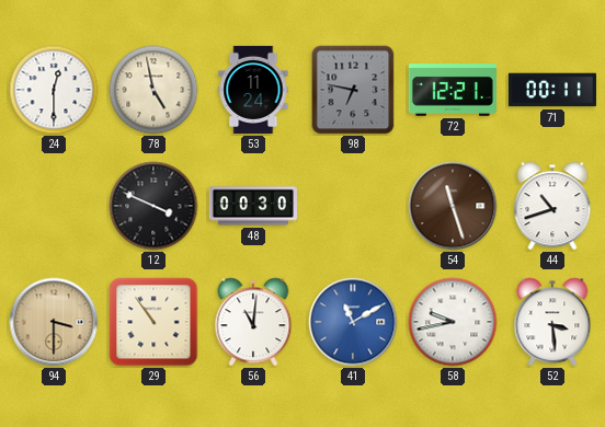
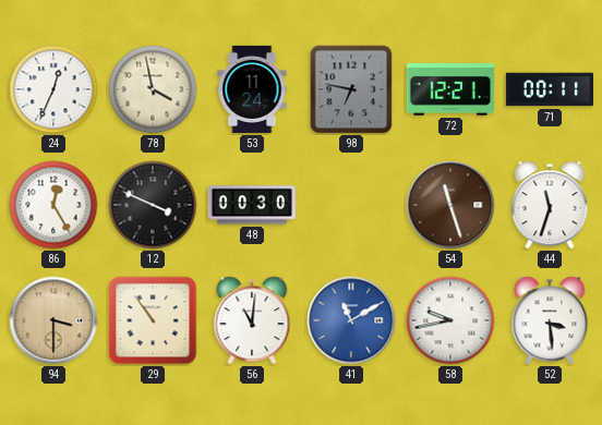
24: 12:30 -> 12:34 (53, 89)
78: 4:58 -> 3:58 (153, 89)
86: none -> 12:25 (53, 205)
44: 10:42 -> 11:33 (550, 205)
